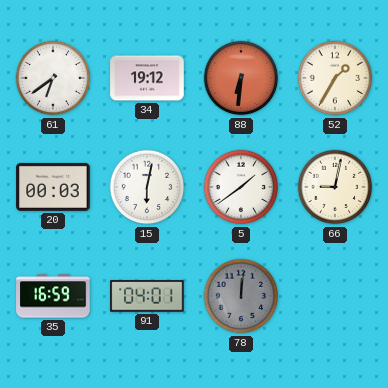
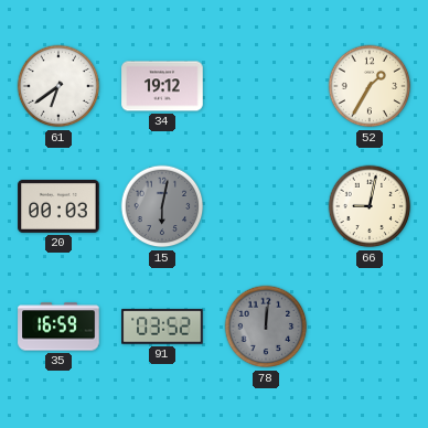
88: 6:31 -> none (241, 78)
15 dial: white -> grey (162, 206)
5: 1:39 -> none (241, 187)
91: 04:01 -> 03:52 (162, 327)
